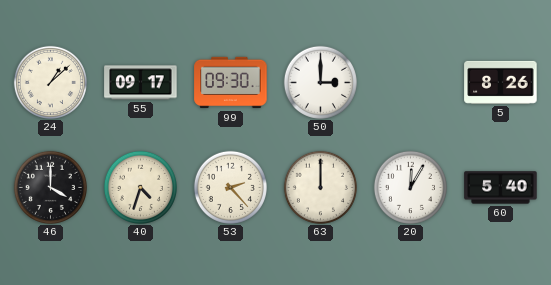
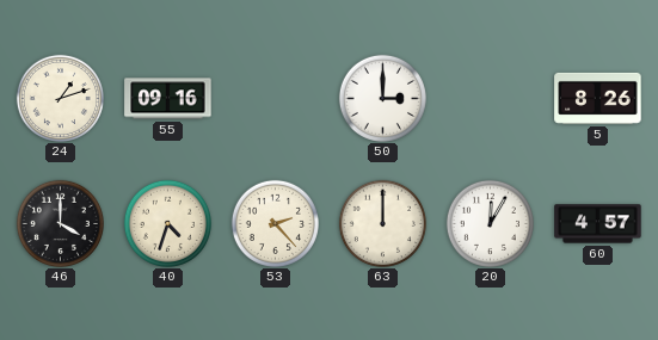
24: 1:08 -> 1:12 (60, 98)
55: 09:17 -> 09:16 (168, 99)
99: 09:30 -> none (231, 83)
60: 5:40 -> 4:57 (598, 224)
